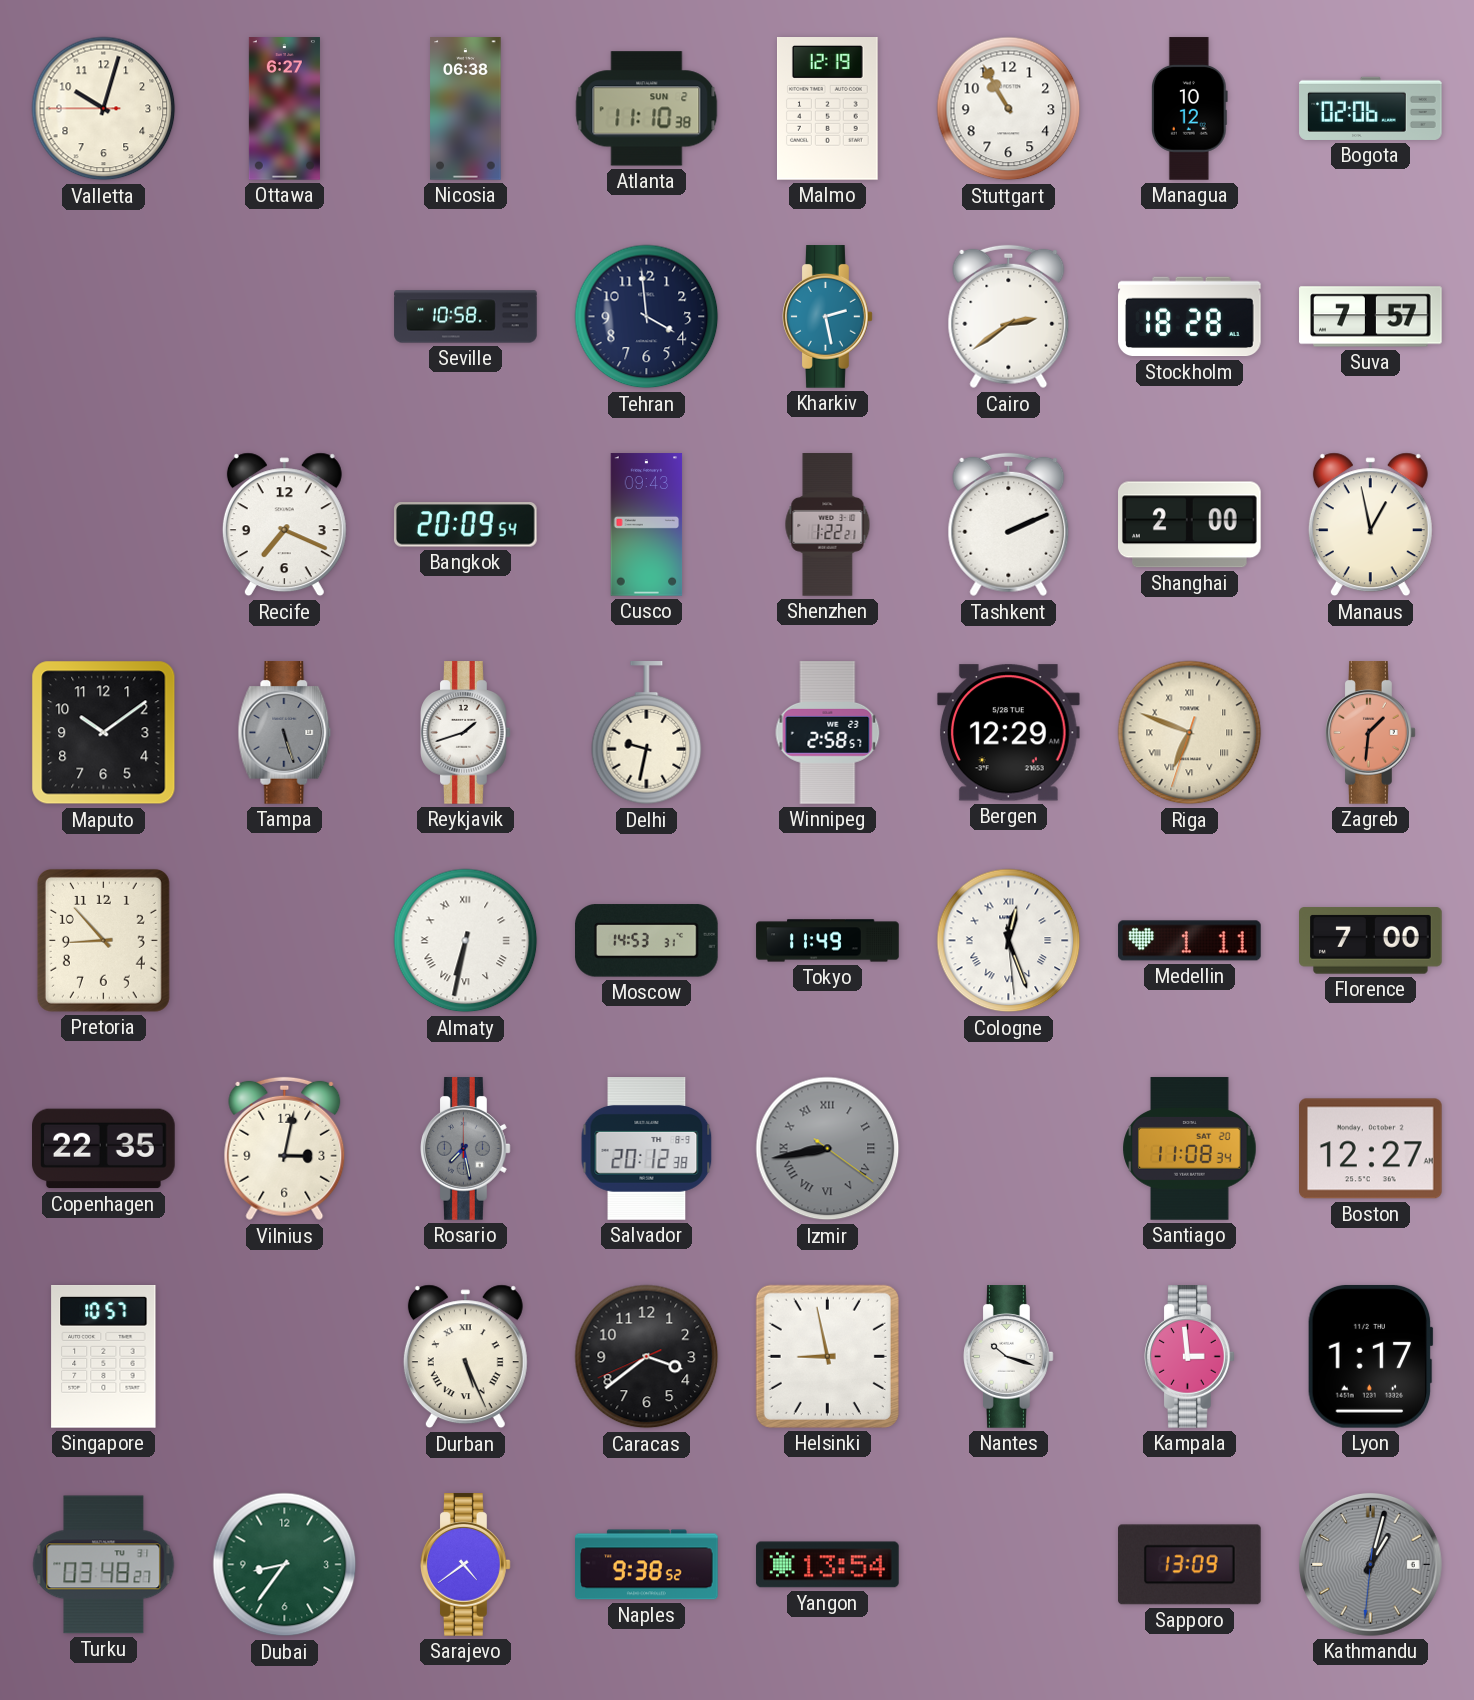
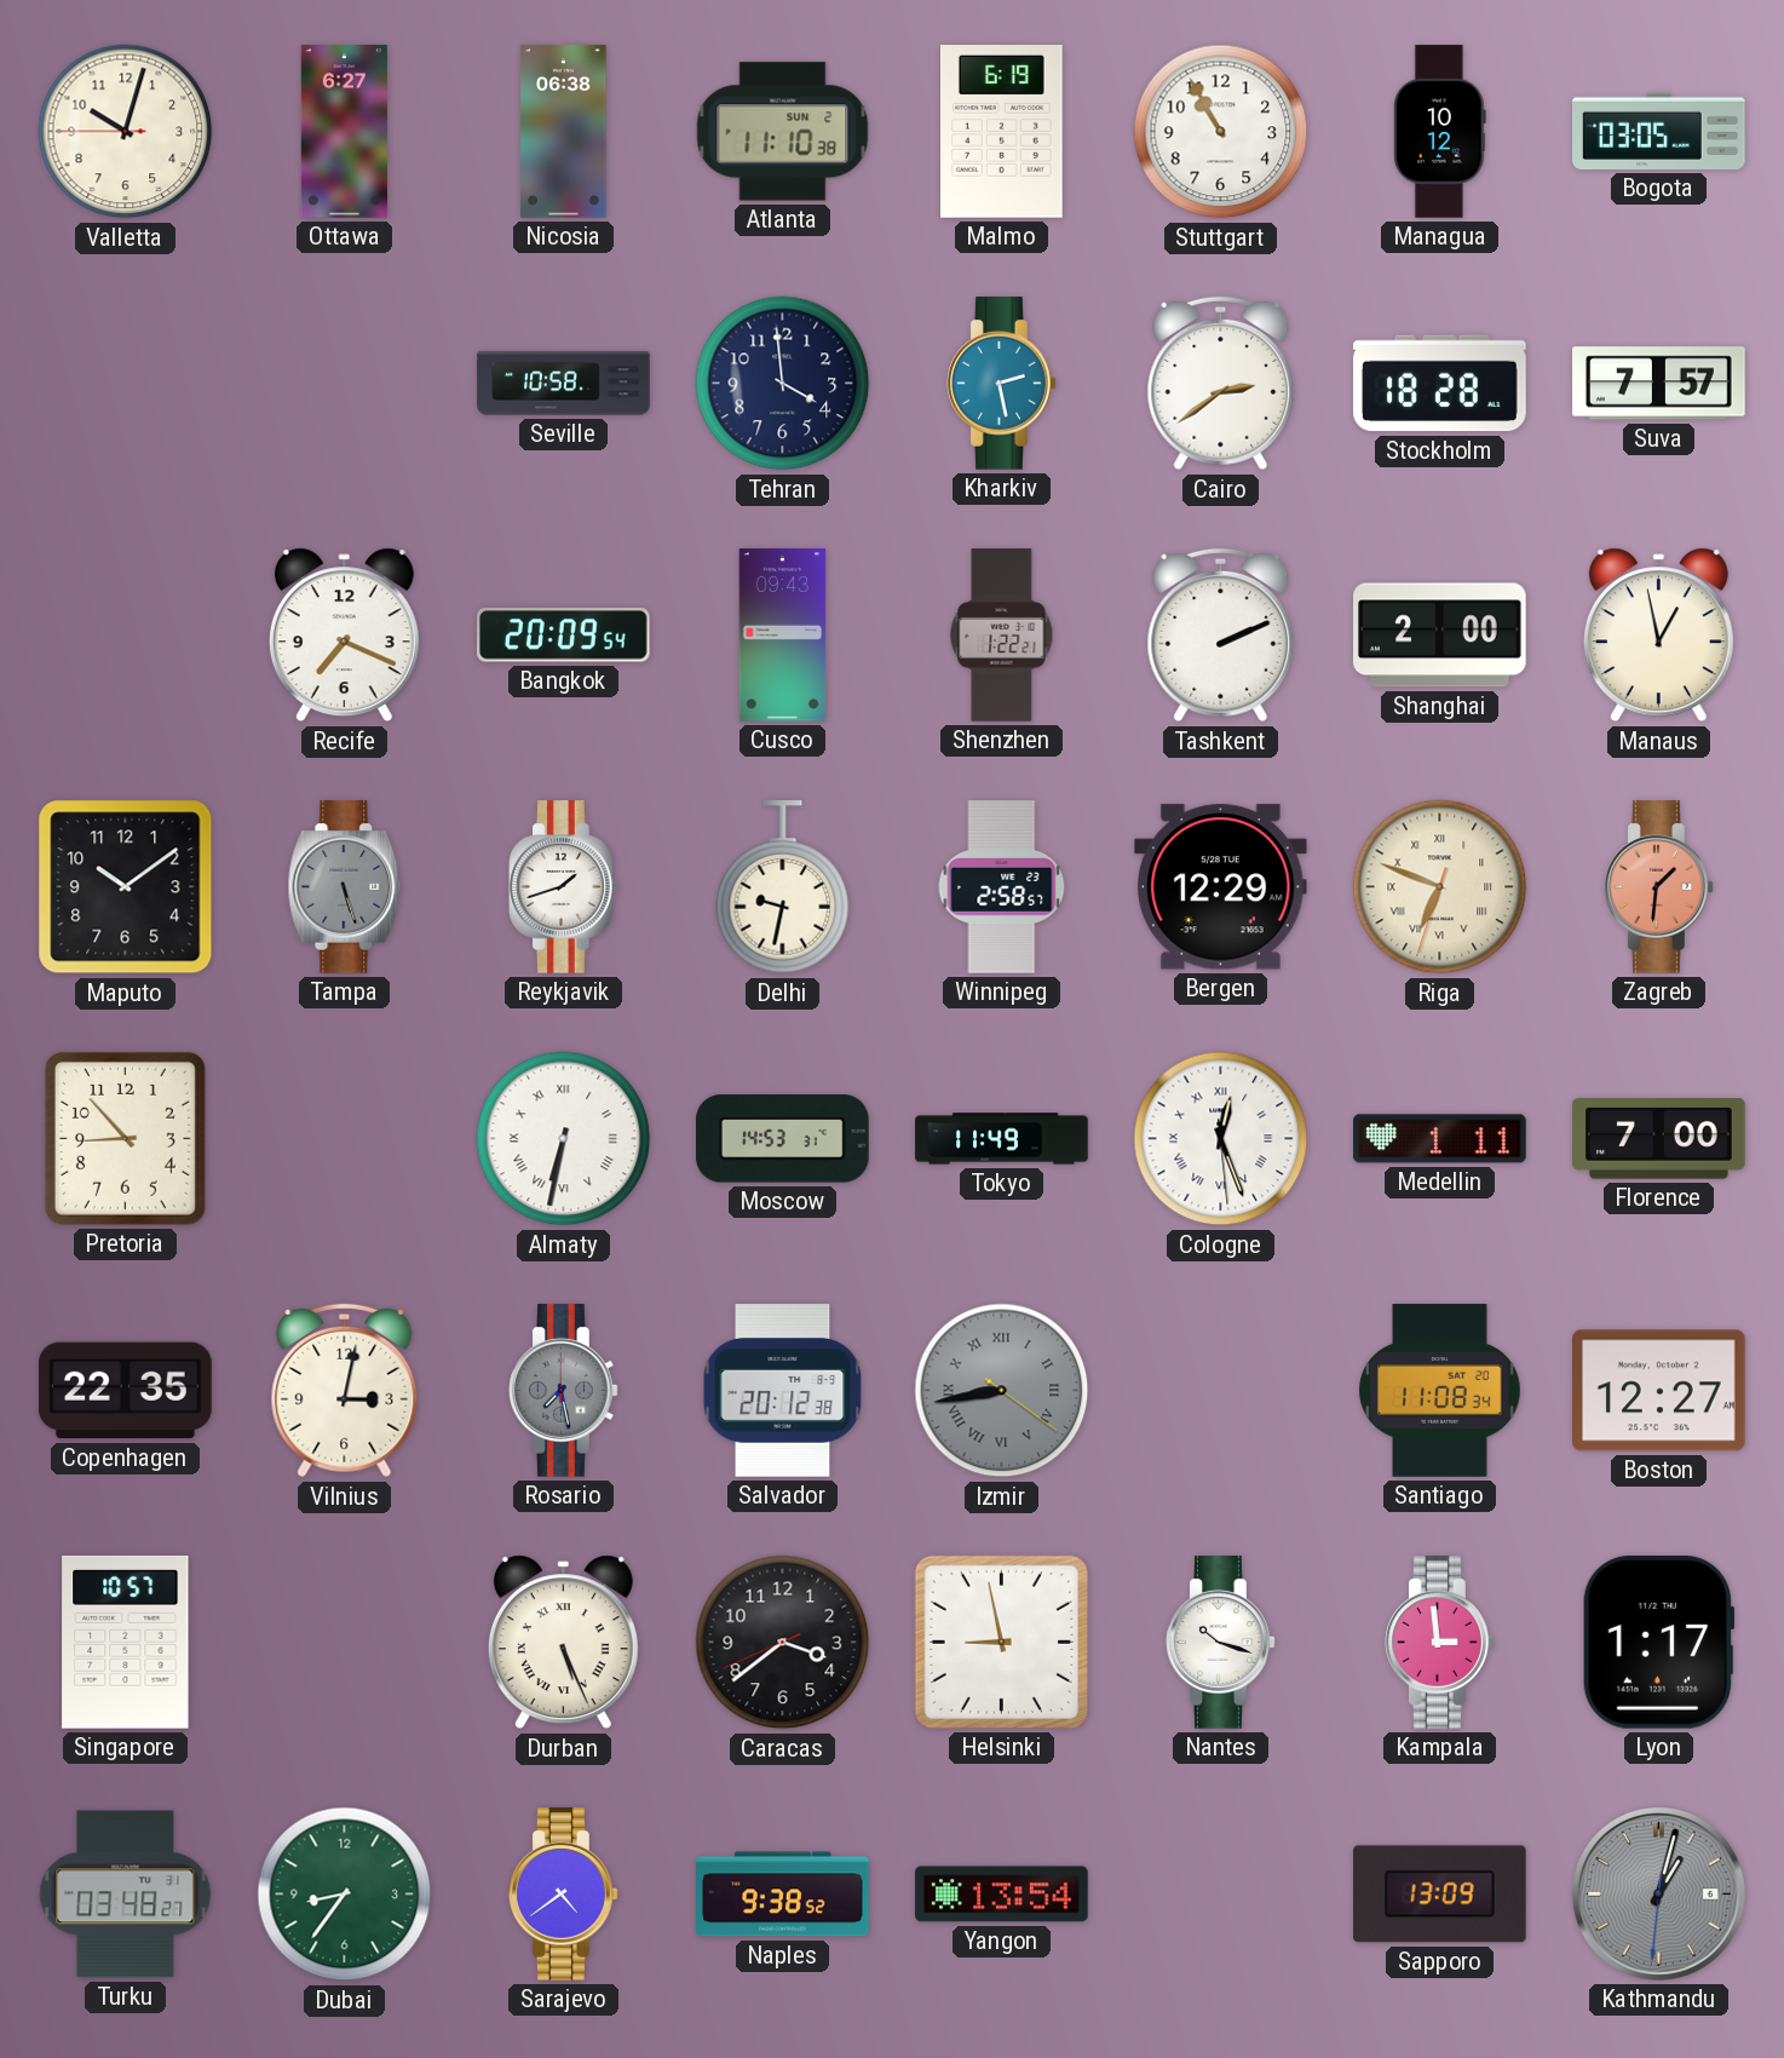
Malmo: 12:19 -> 6:19 (1002, 132)
Bogota: 02:06 -> 03:05 (1659, 131)
